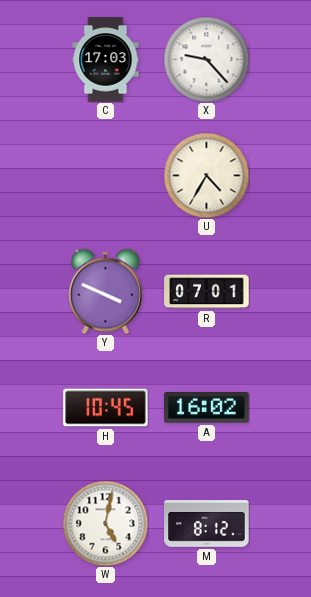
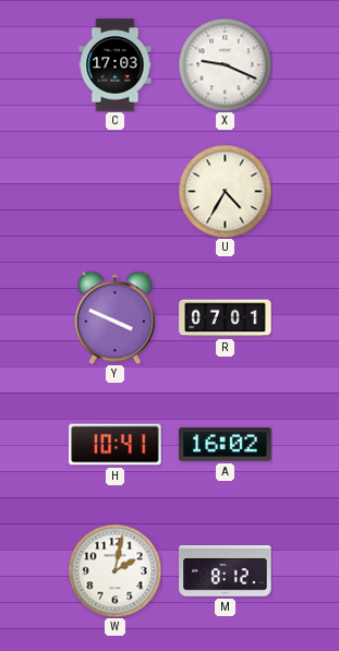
X: 9:23 -> 9:19 (225, 64)
H: 10:45 -> 10:41 (116, 445)
W: 5:02 -> 2:02 (114, 570)
